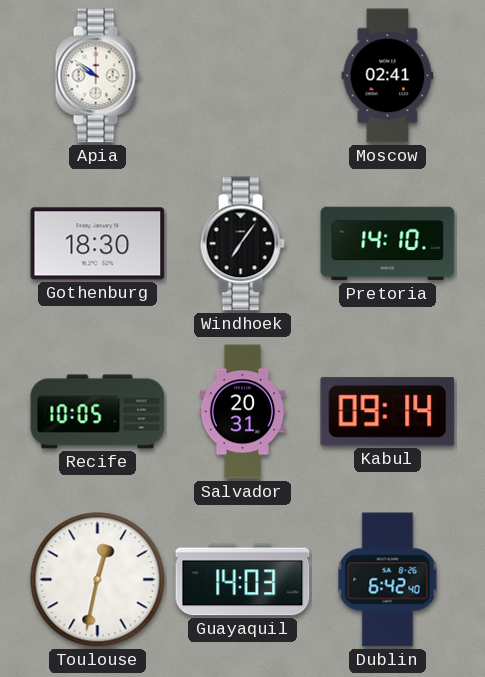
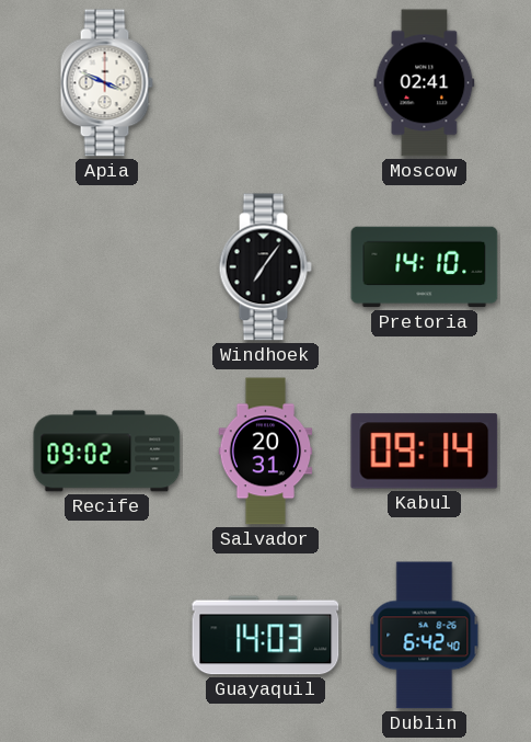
Apia: 9:51 -> 3:49 (106, 83)
Gothenburg: 18:30 -> none (98, 244)
Recife: 10:05 -> 09:02 (107, 452)
Toulouse: 12:32 -> none (98, 580)
